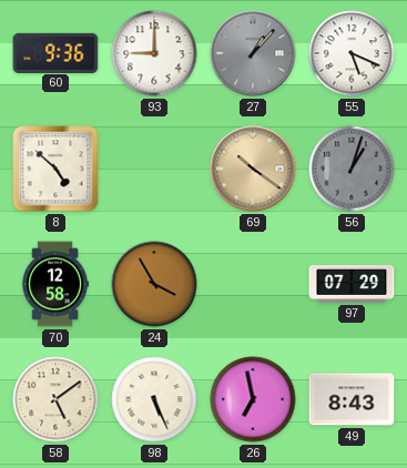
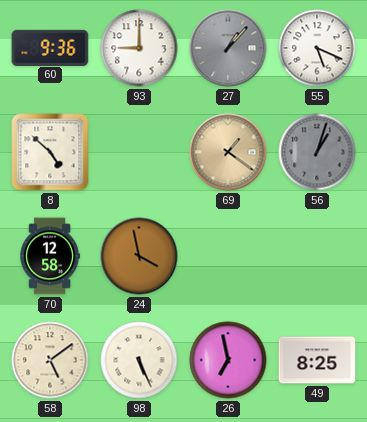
69: 10:21 -> 1:21 (228, 152)
24: 3:55 -> 3:58 (139, 256)
97: 07:29 -> none (352, 284)
49: 8:43 -> 8:25 (317, 360)
